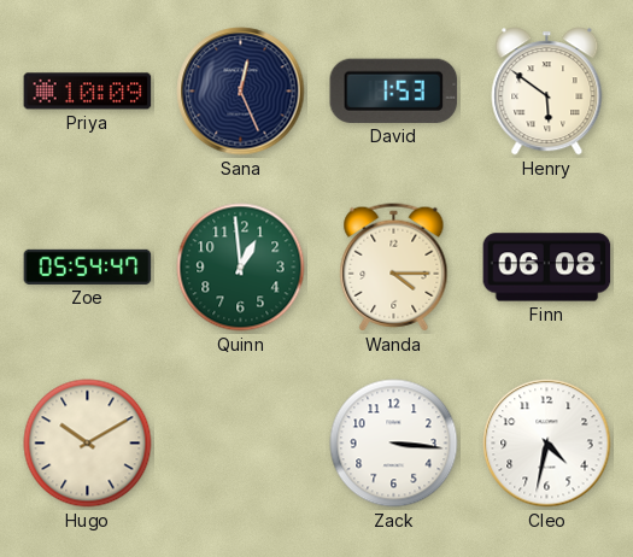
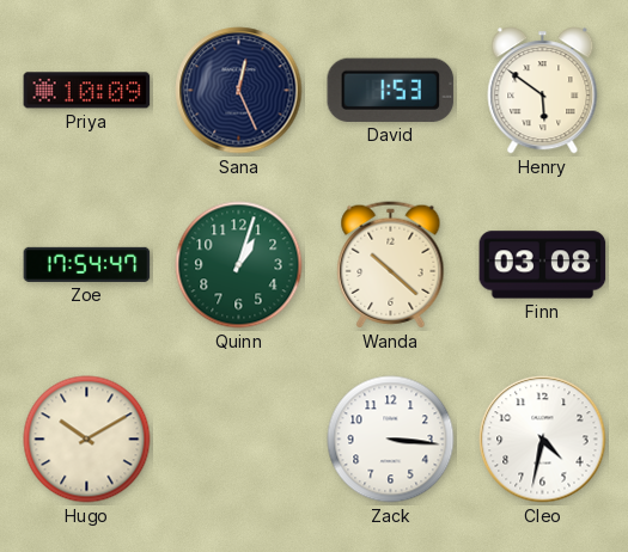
Zoe: 05:54 -> 17:54 (87, 264)
Quinn: 12:59 -> 1:03 (239, 265)
Wanda: 4:15 -> 10:22 (391, 265)
Finn: 06:08 -> 03:08 (543, 265)
